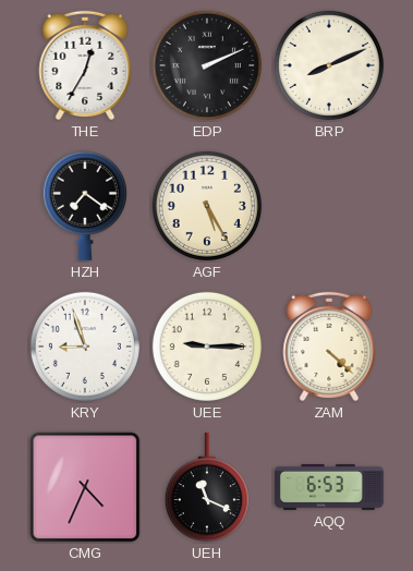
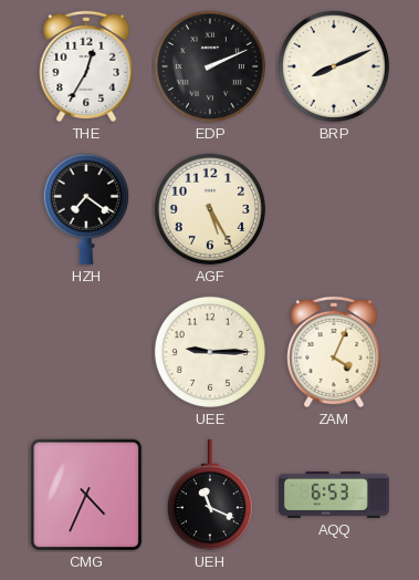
KRY: 8:57 -> none (85, 347)
ZAM: 4:22 -> 4:04 (334, 352)
